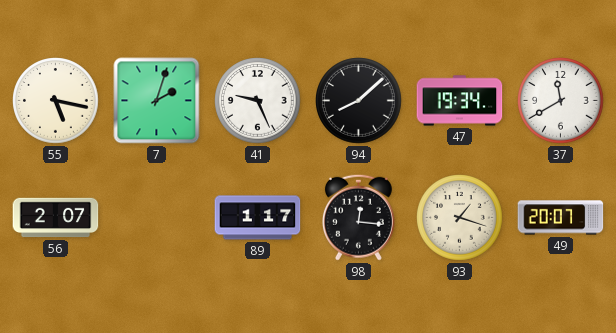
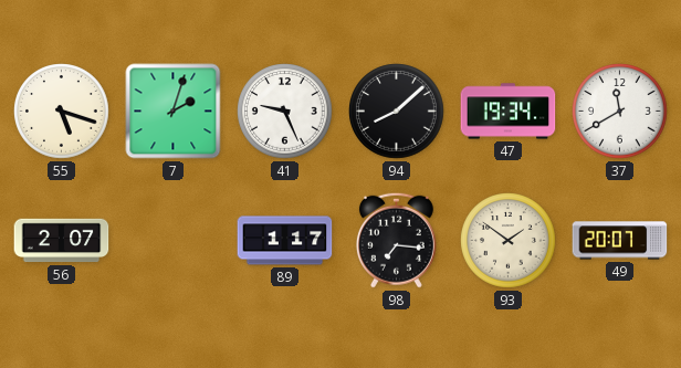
55: 5:17 -> 5:18 (62, 112)
98: 12:16 -> 7:16 (396, 240)
93: 1:18 -> 1:51 (509, 241)
